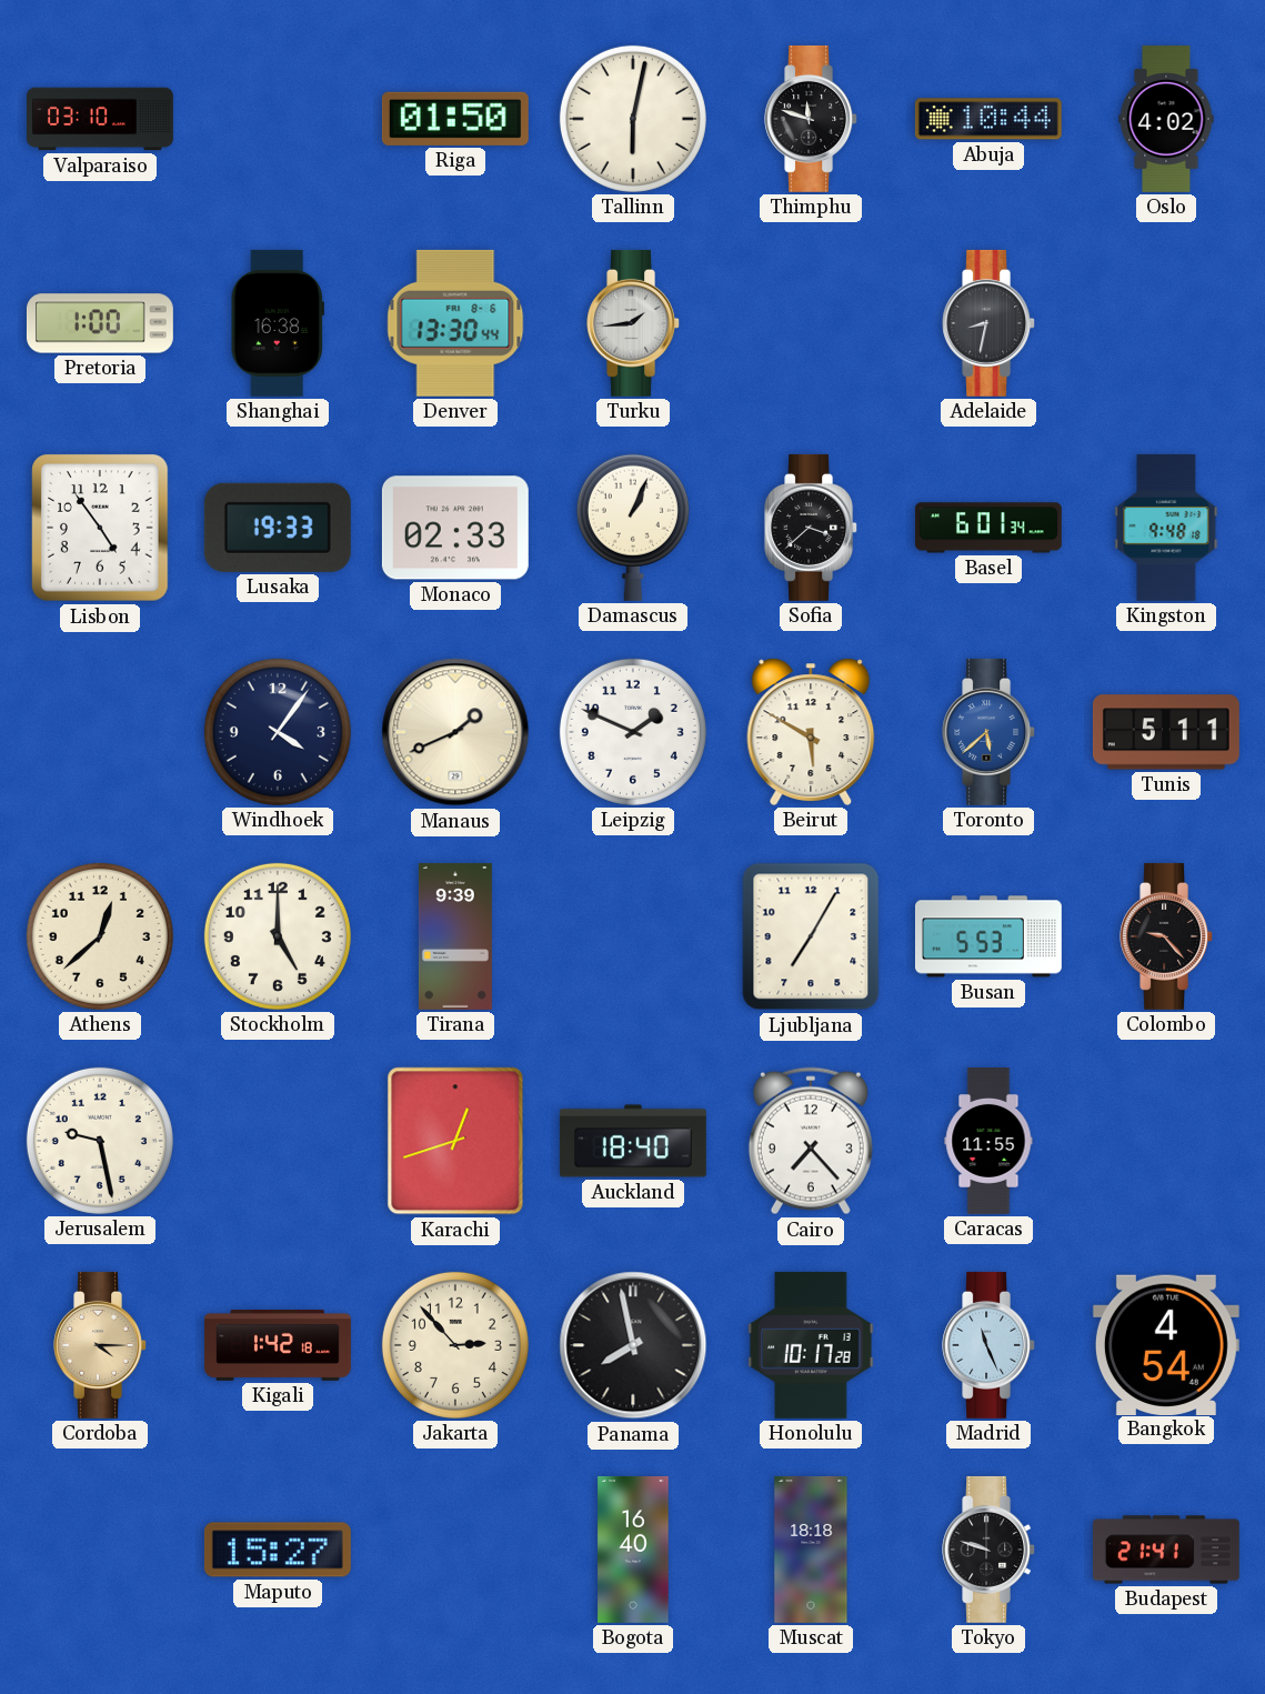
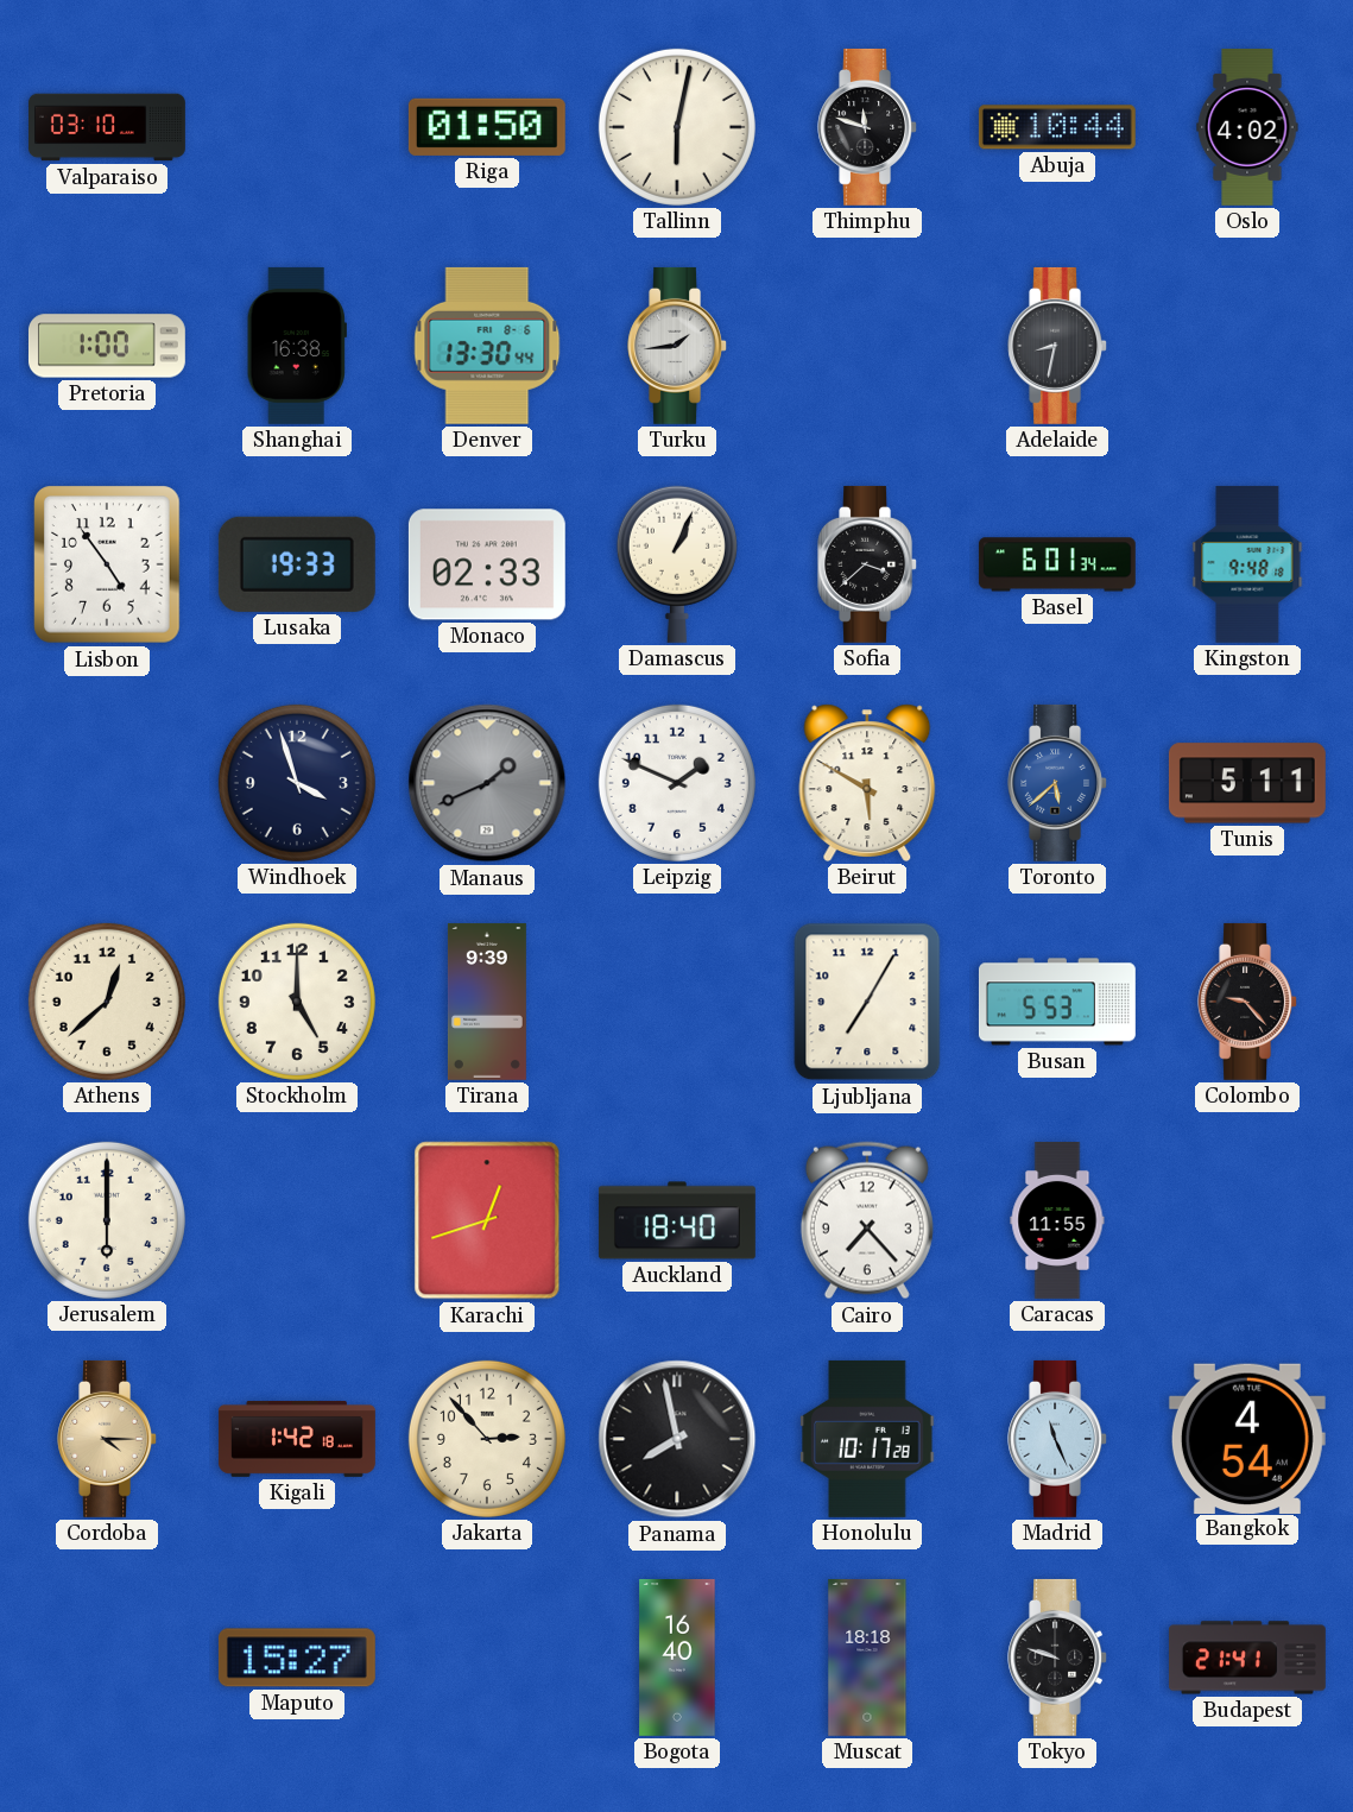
Windhoek: 4:06 -> 3:57 (297, 783)
Manaus dial: cream -> grey (487, 783)
Jerusalem: 9:28 -> 6:00 (107, 1220)
